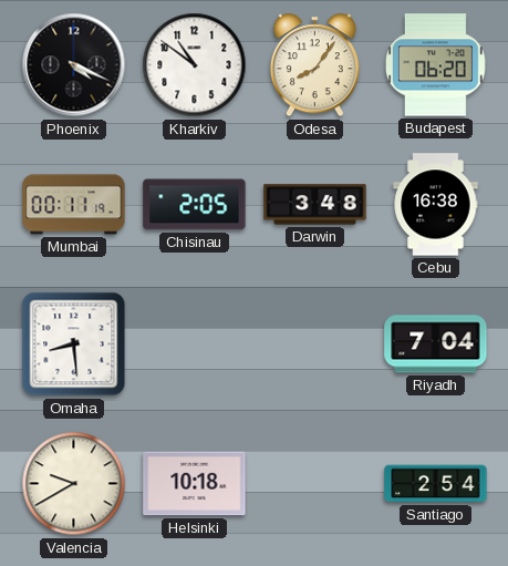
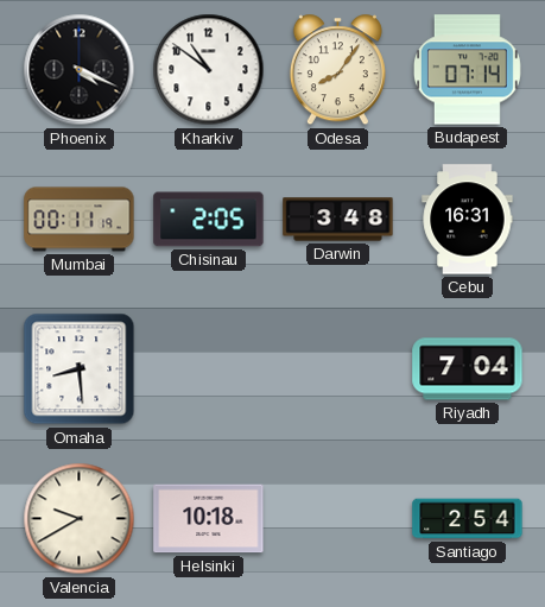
Budapest: 06:20 -> 07:14 (467, 70)
Cebu: 16:38 -> 16:31 (468, 220)
